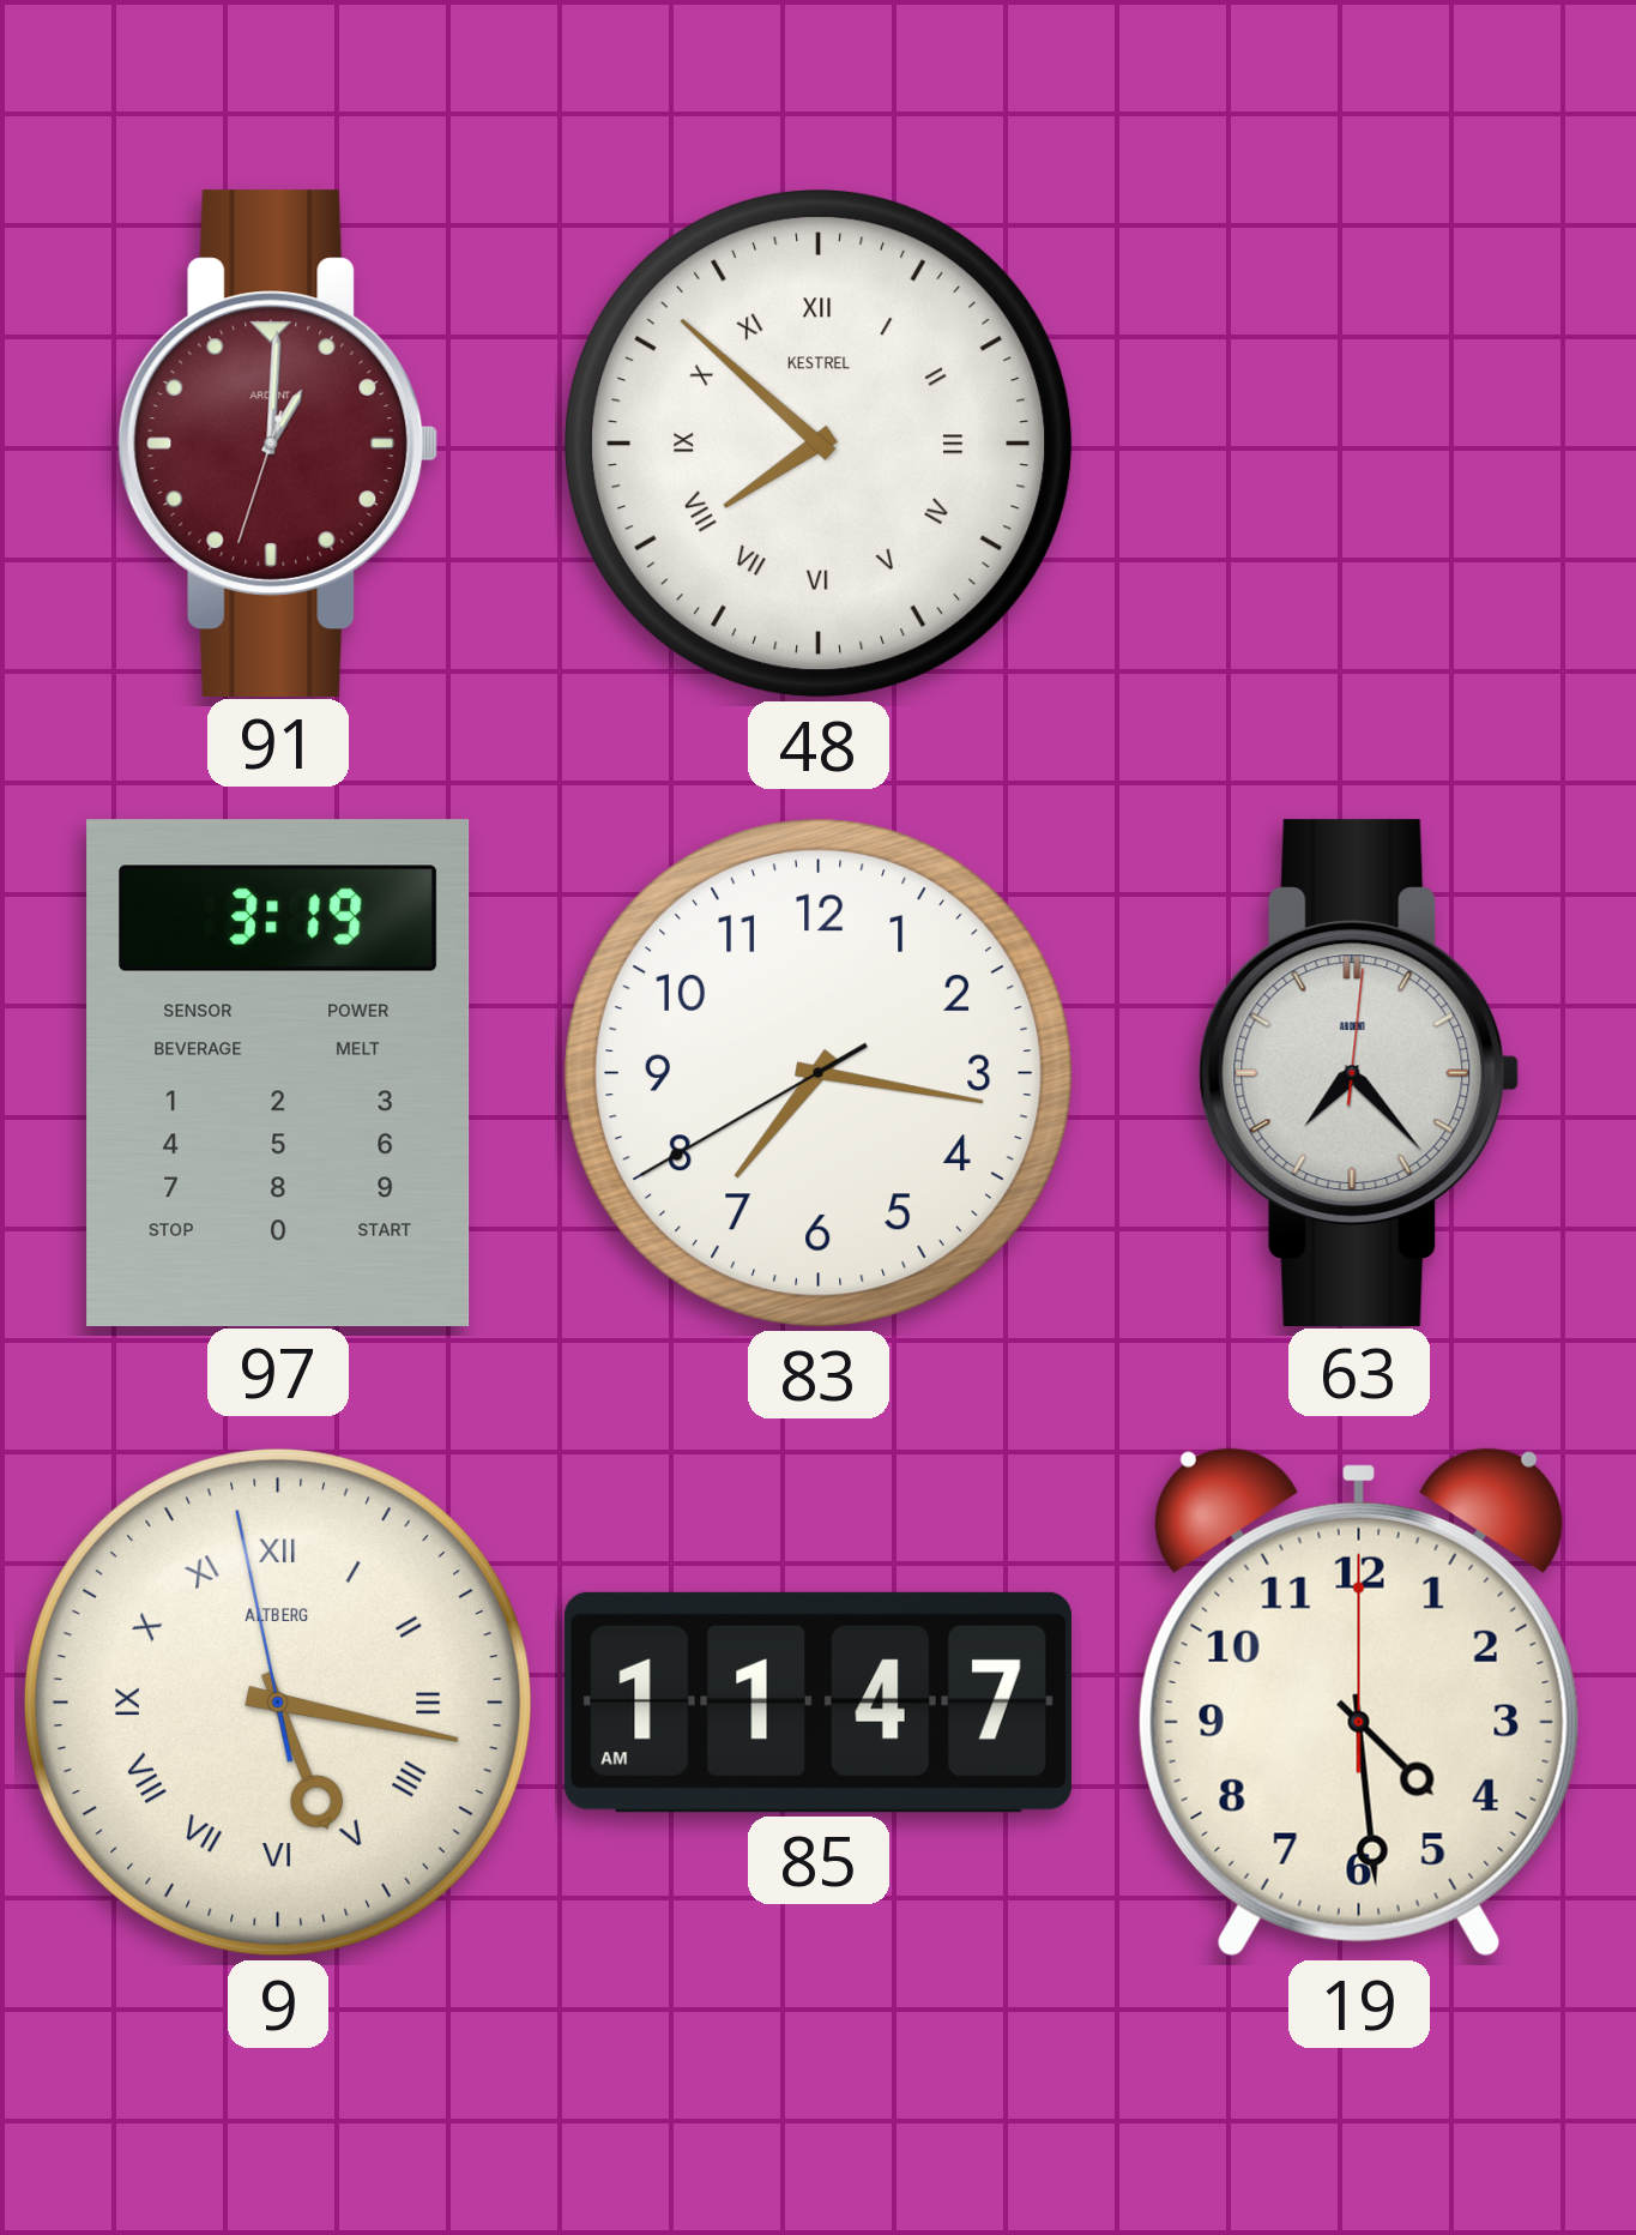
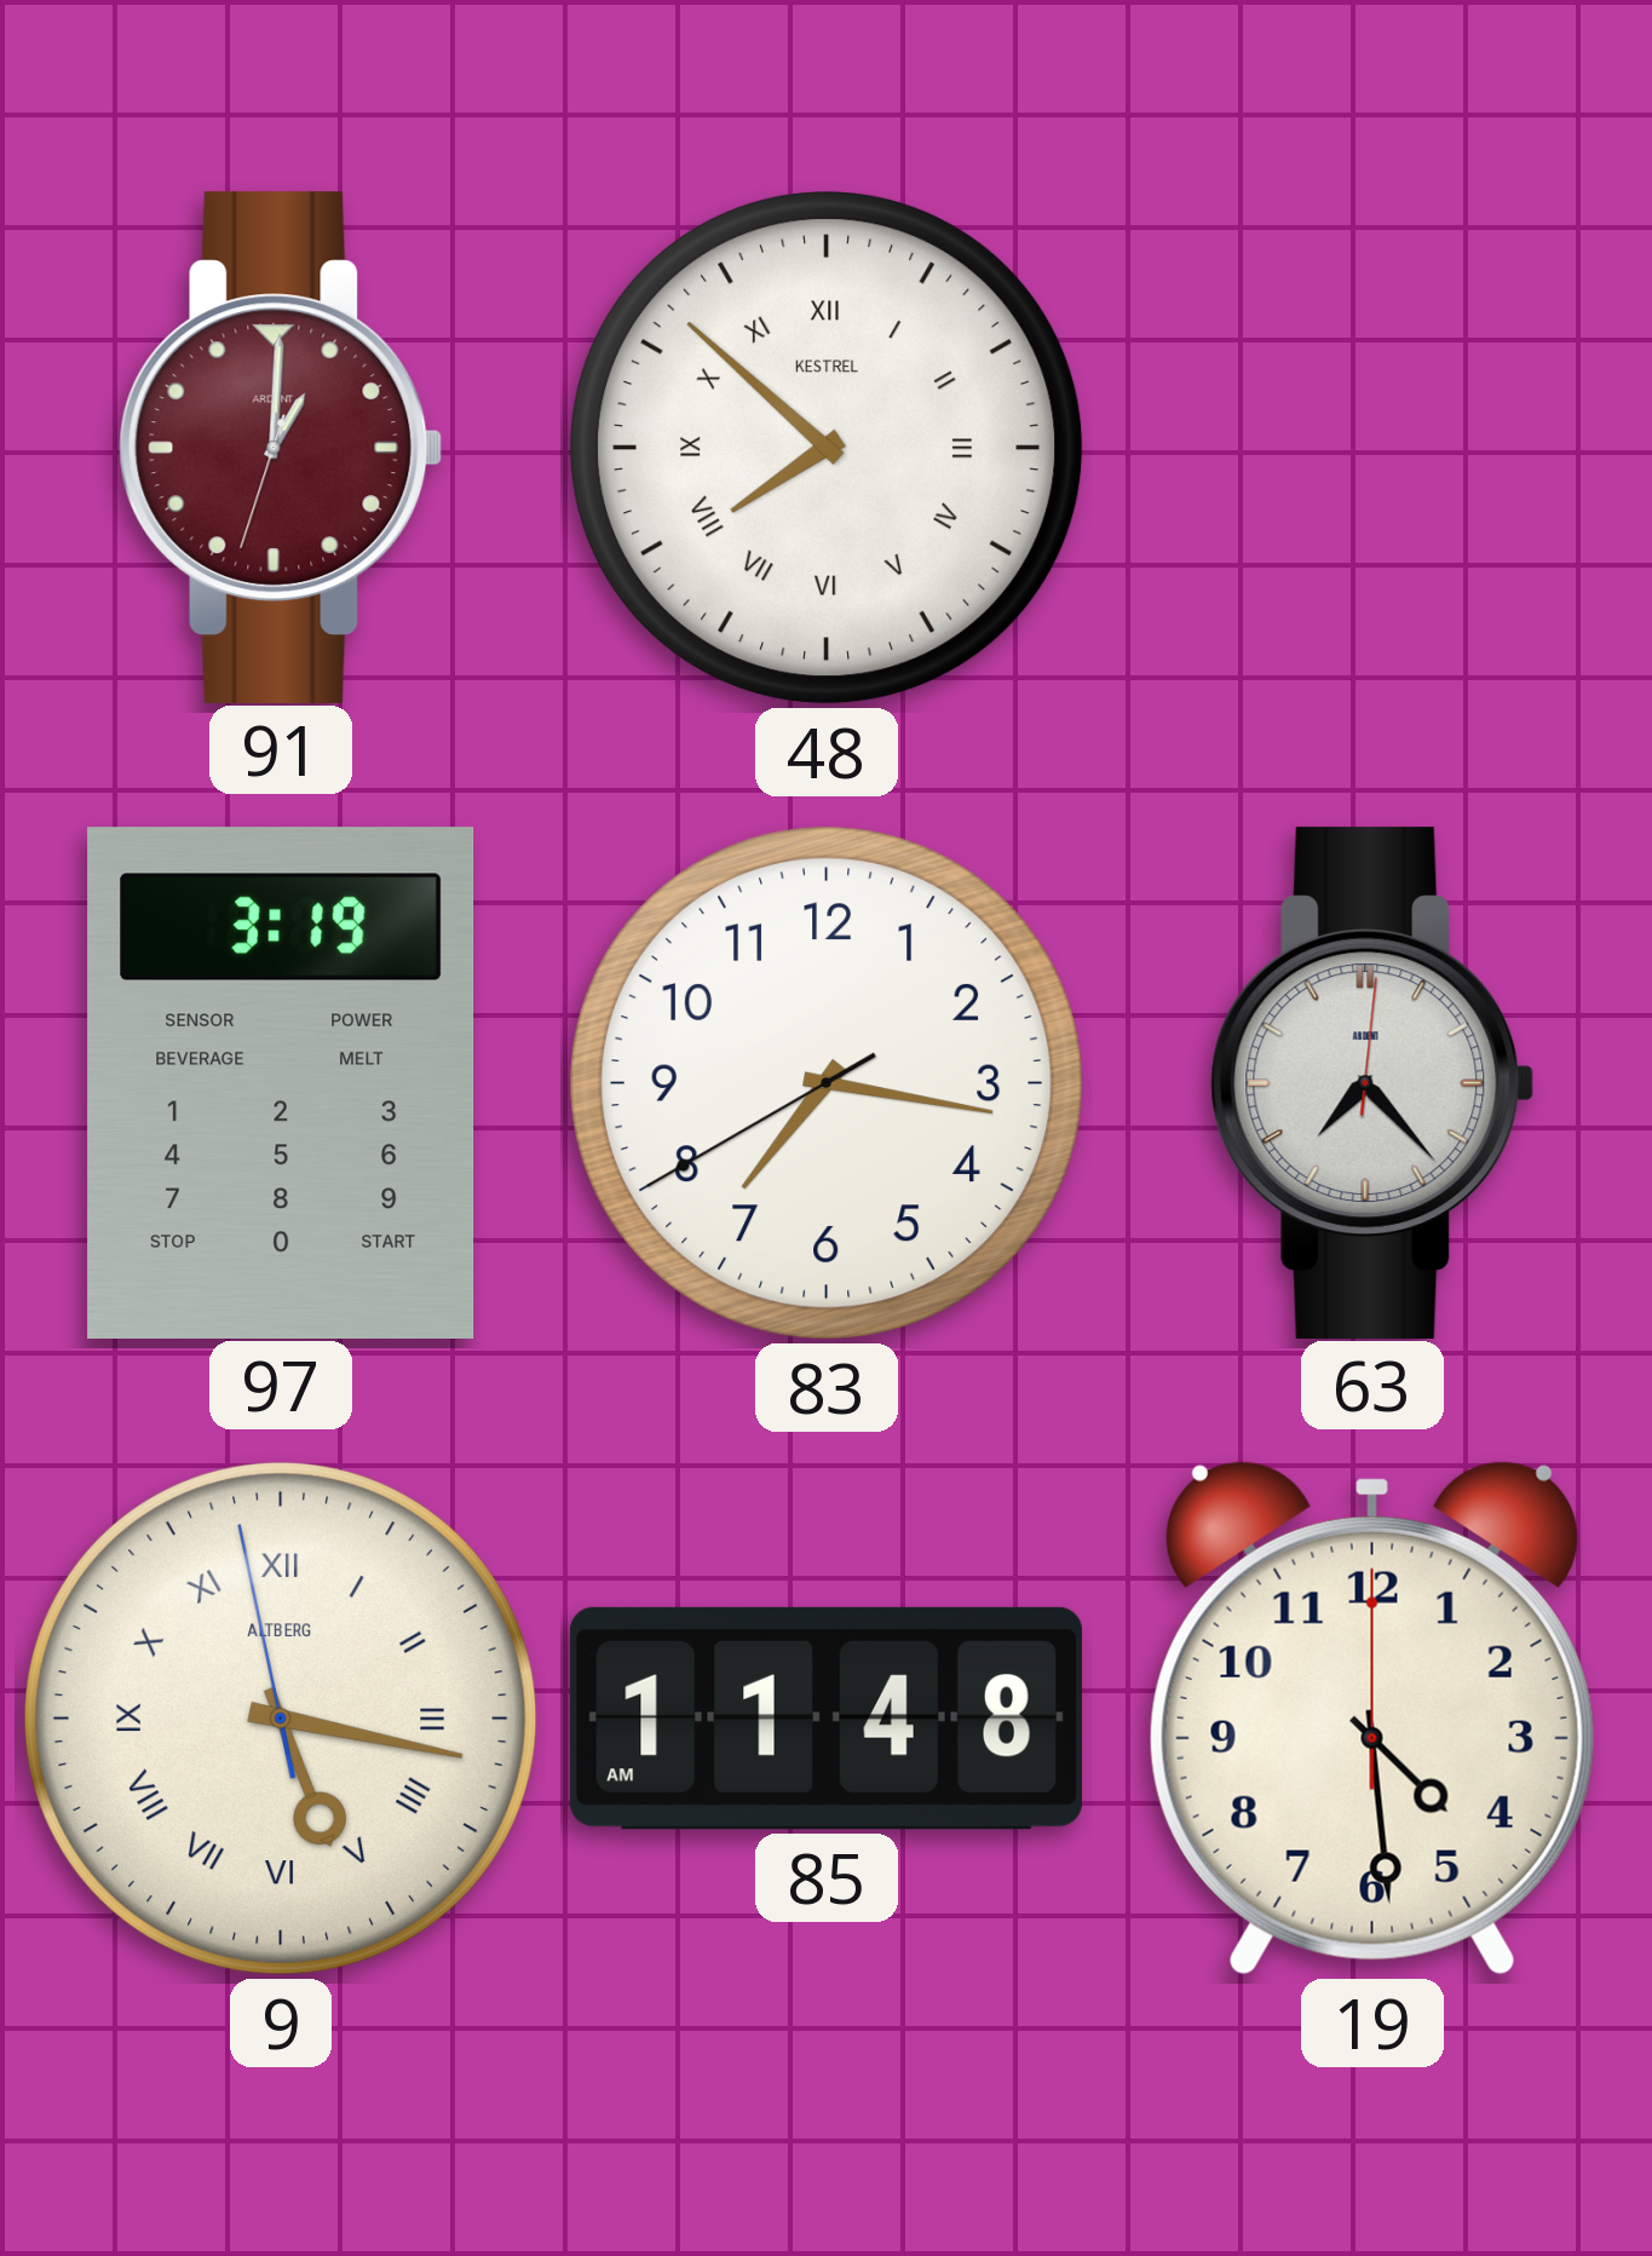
85: 11:47 -> 11:48 (827, 1719)
